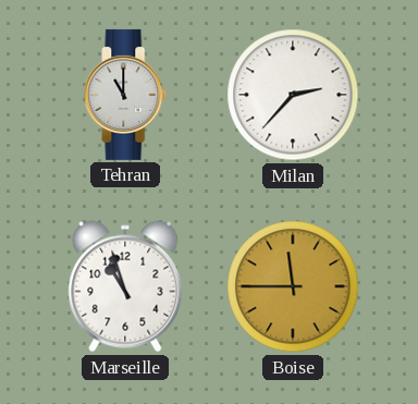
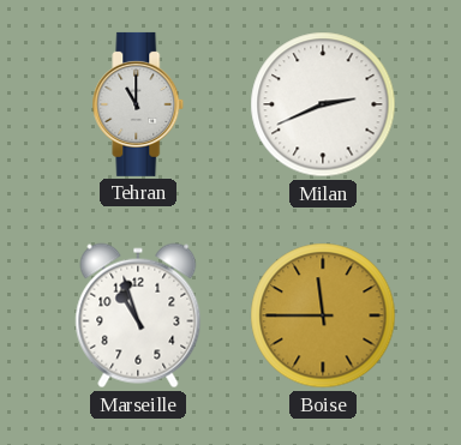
Milan: 2:37 -> 2:41 (323, 104)
